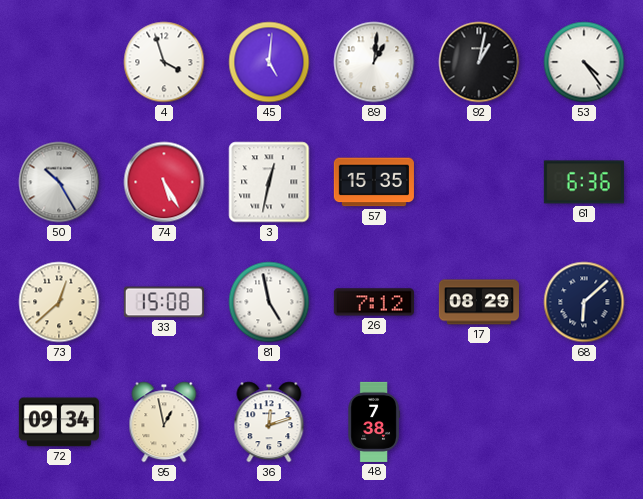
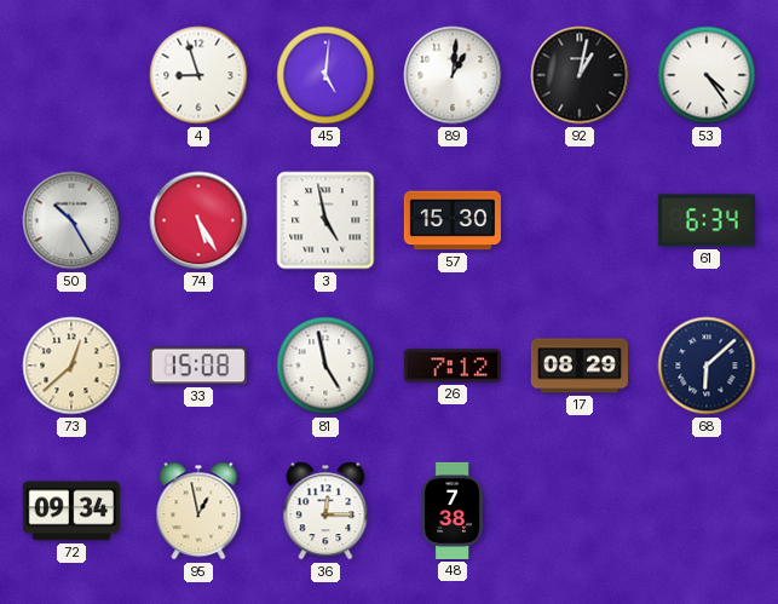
4: 3:57 -> 8:57 (198, 75)
3: 12:32 -> 4:58 (325, 220)
57: 15:35 -> 15:30 (453, 220)
61: 6:36 -> 6:34 (707, 220)
36: 12:12 -> 12:15 (325, 511)
